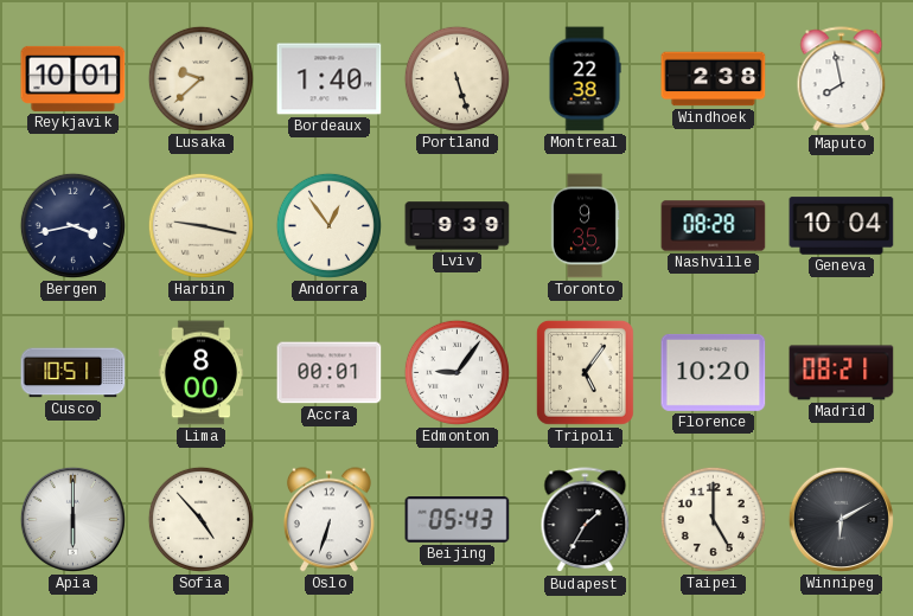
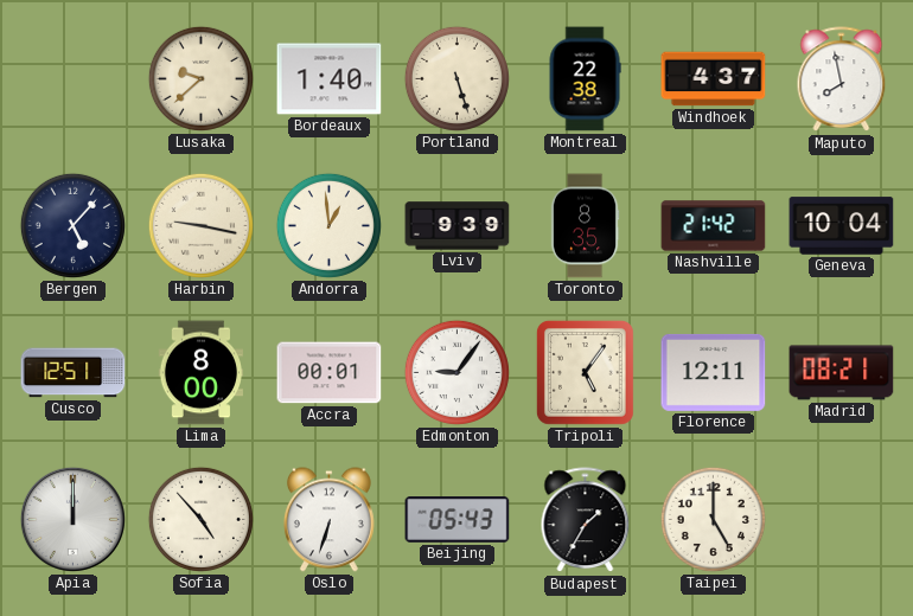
Reykjavik: 10:01 -> none (74, 78)
Windhoek: 2:38 -> 4:37 (714, 79)
Bergen: 3:43 -> 5:07 (72, 225)
Andorra: 12:54 -> 12:59 (328, 225)
Toronto: 9:35 -> 8:35 (585, 226)
Nashville: 08:28 -> 21:42 (714, 226)
Cusco: 10:51 -> 12:51 (74, 373)
Florence: 10:20 -> 12:11 (714, 372)
Apia: 6:00 -> 12:00 (72, 519)
Winnipeg: 6:10 -> none (841, 519)
